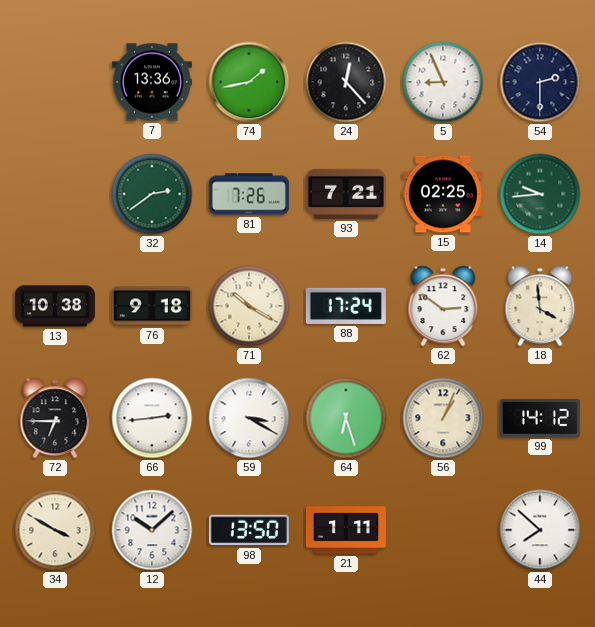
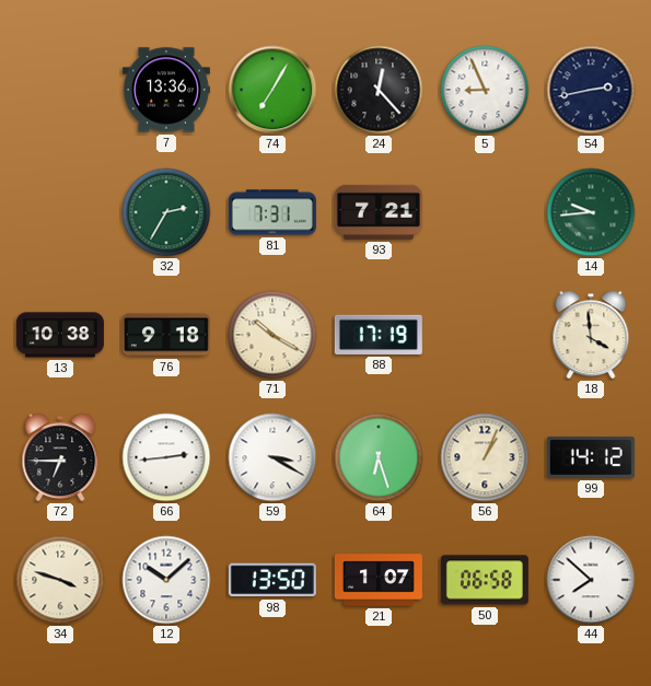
74: 1:43 -> 7:05 (272, 90)
54: 2:30 -> 2:43 (591, 90)
32: 2:39 -> 2:35 (166, 212)
81: 7:26 -> 7:31 (272, 212)
15: 02:25 -> none (443, 194)
88: 17:24 -> 17:19 (379, 335)
62: 2:51 -> none (443, 306)
34: 3:50 -> 3:48 (60, 580)
21: 1:11 -> 1:07 (379, 580)
50: none -> 06:58 (485, 580)
